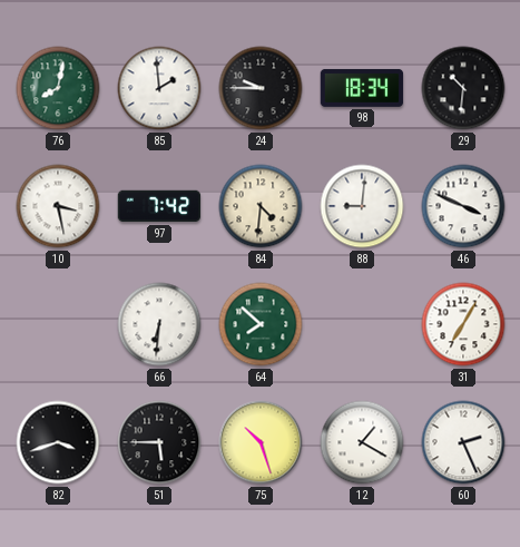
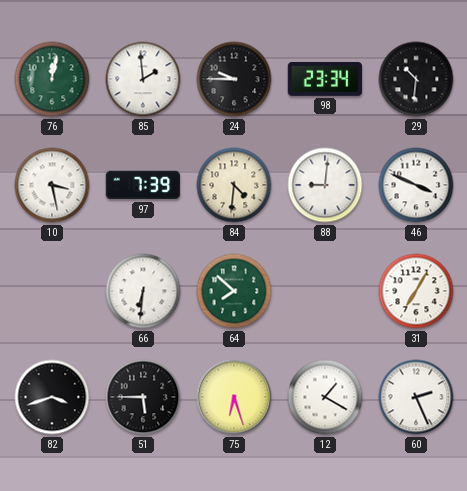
76: 8:02 -> 12:02 (52, 79)
98: 18:34 -> 23:34 (325, 79)
97: 7:42 -> 7:39 (143, 185)
75: 10:27 -> 6:27 (234, 397)
